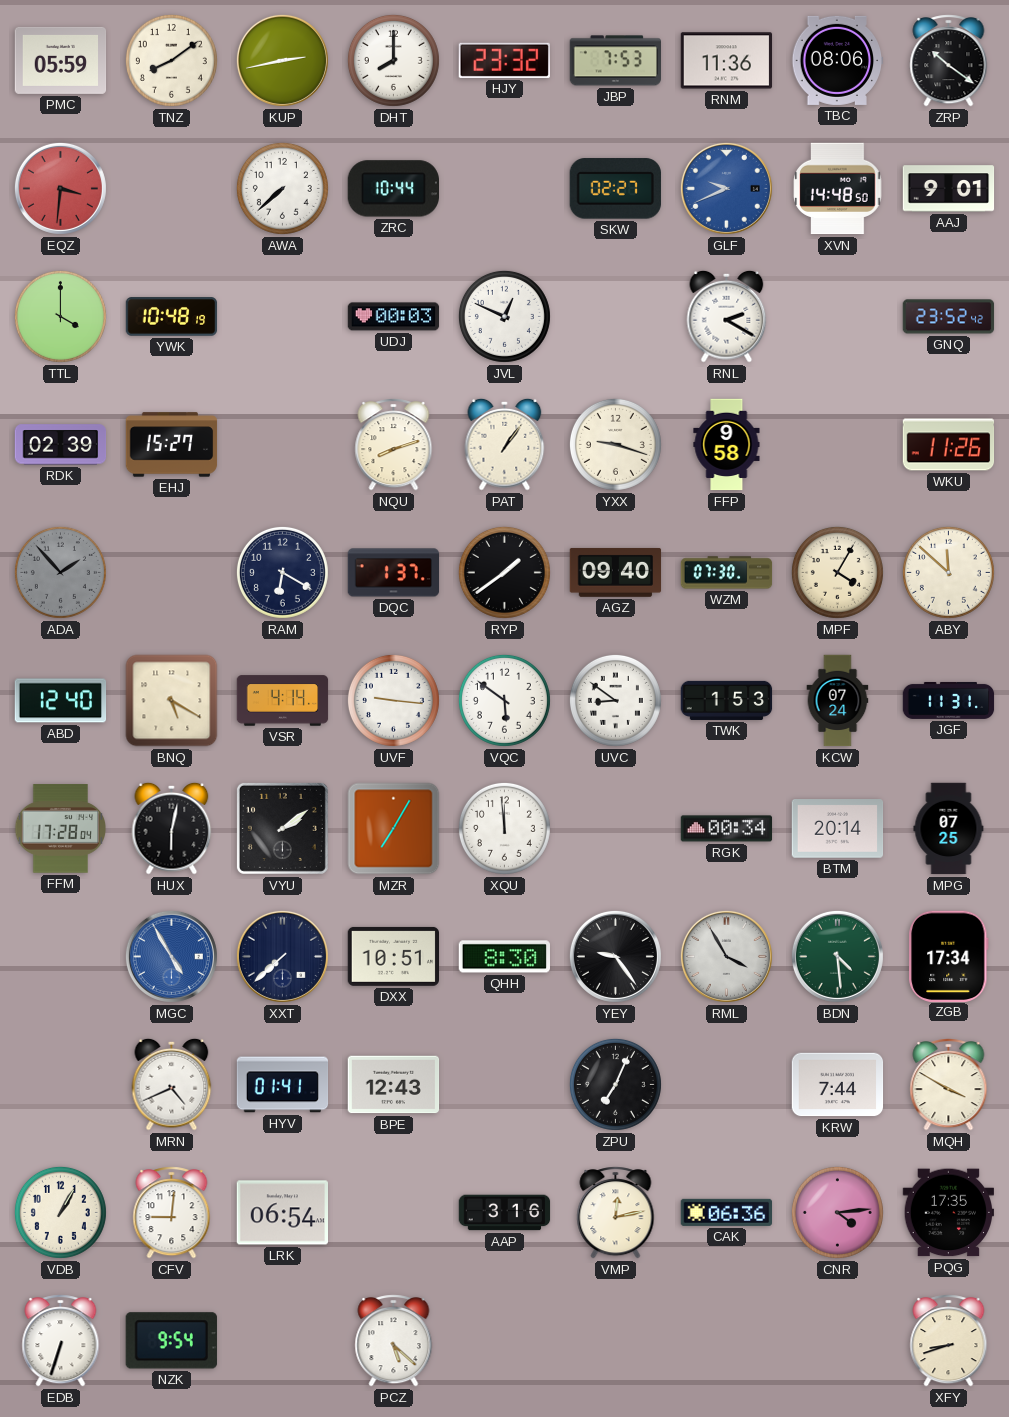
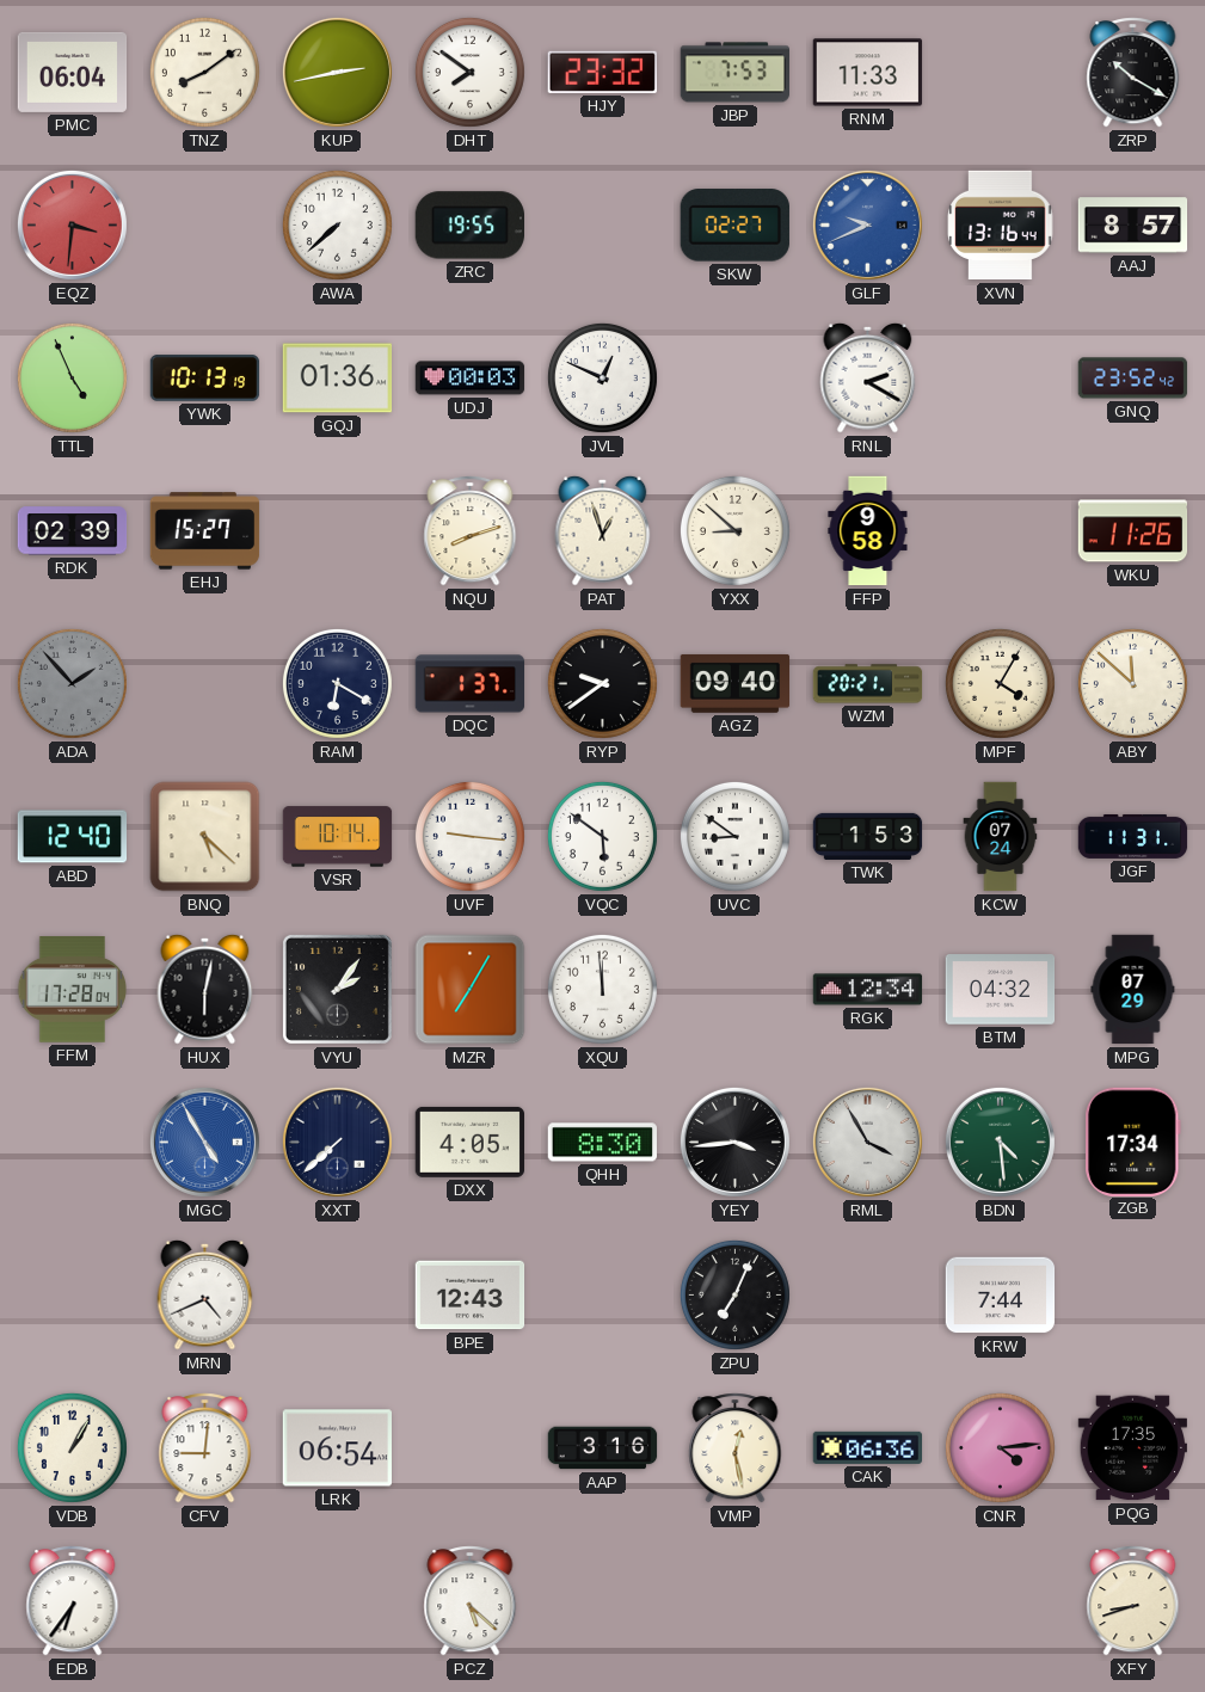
PMC: 05:59 -> 06:04 (73, 72)
DHT: 8:00 -> 7:51 (469, 72)
RNM: 11:36 -> 11:33 (868, 73)
TBC: 08:06 -> none (838, 60)
ZRP: 10:21 -> 10:20 (1133, 73)
ZRC: 10:44 -> 19:55 (469, 226)
XVN: 14:48 -> 13:16 (1001, 226)
AAJ: 9:01 -> 8:57 (1133, 226)
TTL: 4:00 -> 4:56 (72, 377)
YWK: 10:48 -> 10:13 (205, 379)
GQJ: none -> 01:36 (338, 379)
PAT: 1:06 -> 12:57 (603, 530)
YXX: 9:18 -> 8:52 (734, 530)
RYP: 1:39 -> 9:39 (602, 683)
WZM: 07:30 -> 20:21 (868, 684)
BNQ: 5:20 -> 5:22 (205, 837)
VSR: 4:14 -> 10:14 (338, 837)
VYU: 2:09 -> 2:06 (337, 989)
RGK: 00:34 -> 12:34 (868, 990)
BTM: 20:14 -> 04:32 (1001, 990)
MPG: 07:25 -> 07:29 (1133, 990)
DXX: 10:51 -> 4:05 (469, 1142)
YEY: 9:24 -> 3:44 (734, 1142)
HYV: 01:41 -> none (283, 1085)
MQH: 3:50 -> none (949, 1085)
VMP: 12:13 -> 12:28 (736, 1448)
EDB: 6:33 -> 6:36 (73, 1601)
NZK: 9:54 -> none (171, 1341)
